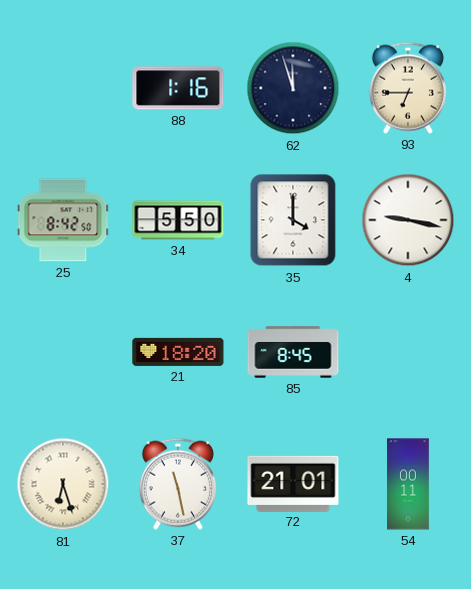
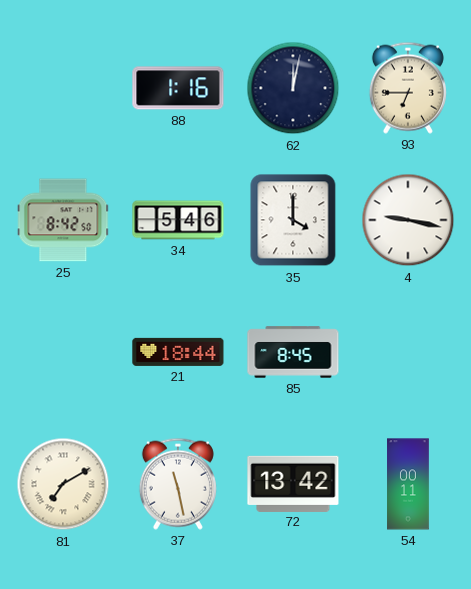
62: 11:57 -> 12:02 (293, 88)
34: 5:50 -> 5:46 (178, 220)
21: 18:20 -> 18:44 (178, 352)
81: 6:27 -> 7:10 (63, 484)
72: 21:01 -> 13:42 (293, 483)
